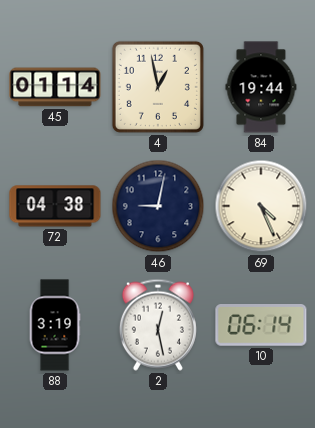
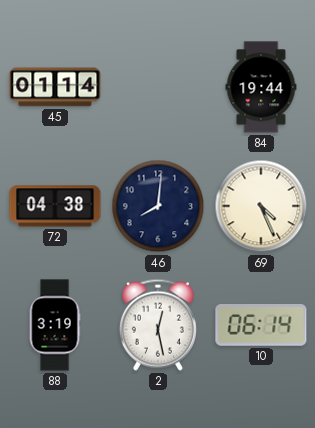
4: 12:58 -> none (158, 87)
46: 9:02 -> 8:01 (158, 206)
